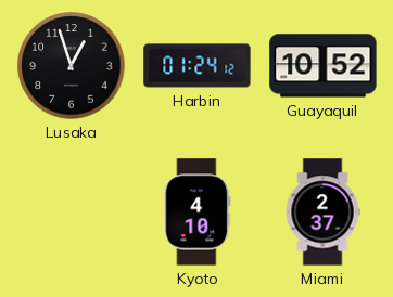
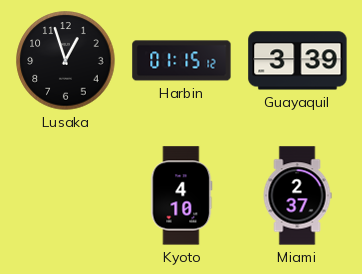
Harbin: 01:24 -> 01:15 (182, 61)
Guayaquil: 10:52 -> 3:39 (298, 61)
